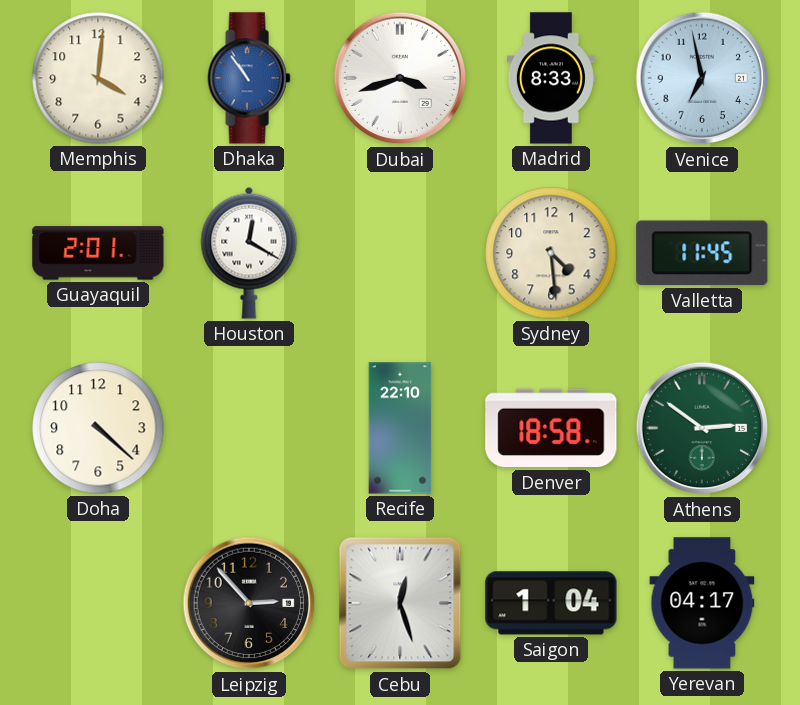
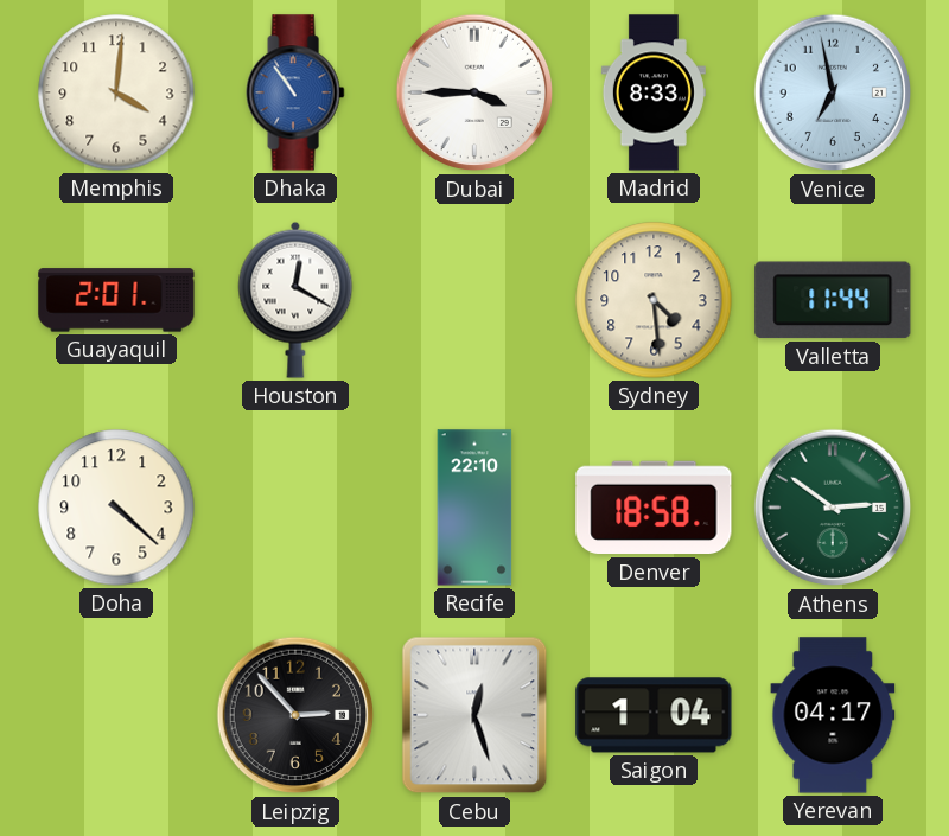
Dubai: 3:42 -> 3:45 (474, 92)
Valletta: 11:45 -> 11:44 (833, 300)
